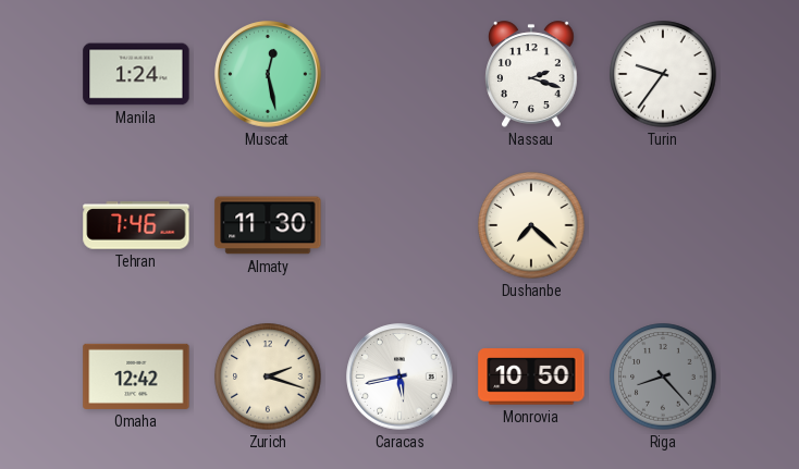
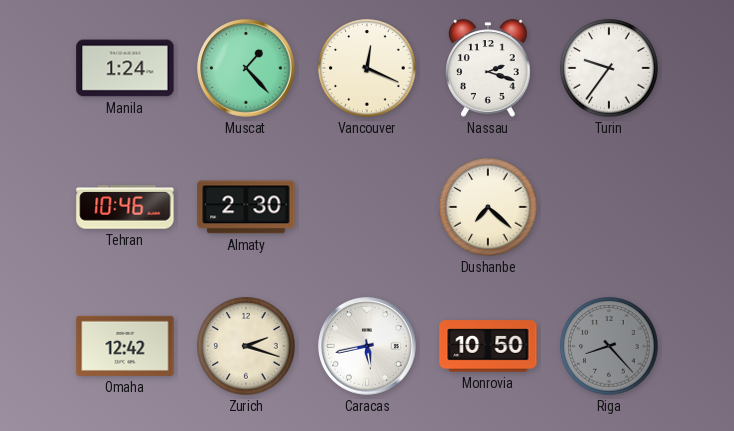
Muscat: 12:28 -> 1:23 (246, 68)
Vancouver: none -> 12:19 (367, 68)
Tehran: 7:46 -> 10:46 (125, 207)
Almaty: 11:30 -> 2:30 (246, 207)
